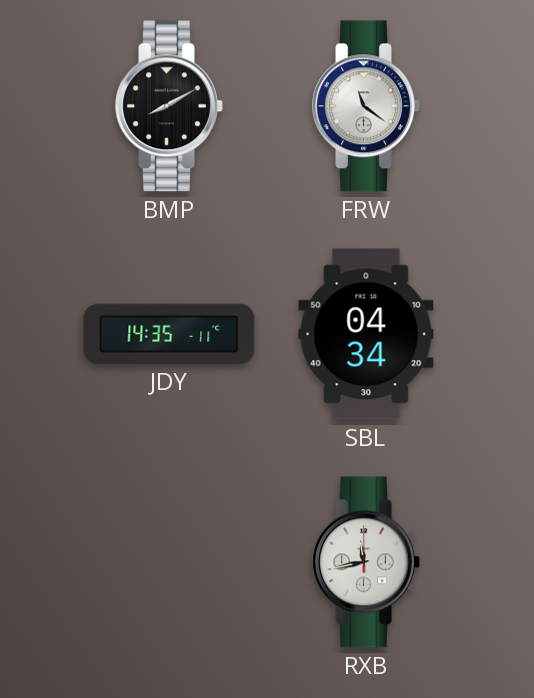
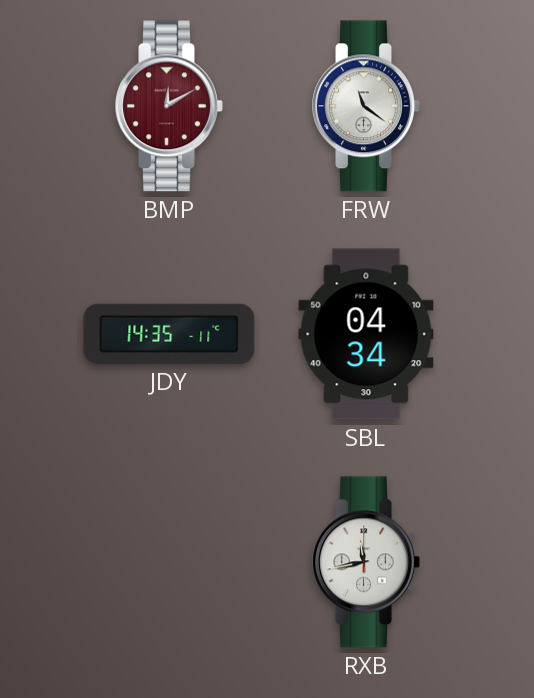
BMP: 8:10 -> 12:10 (169, 106)
BMP dial: black -> burgundy (169, 106)
